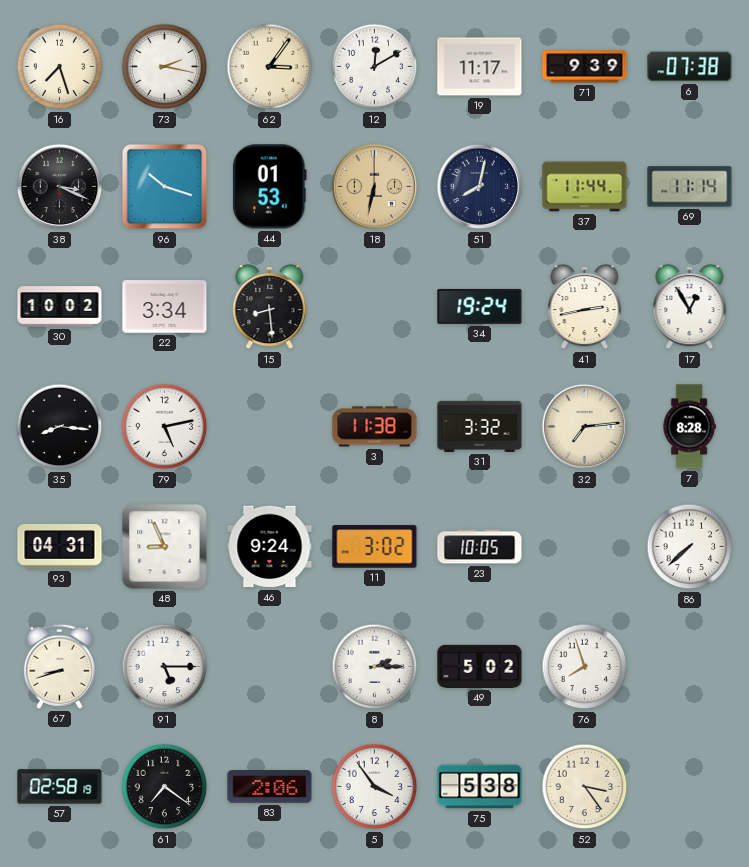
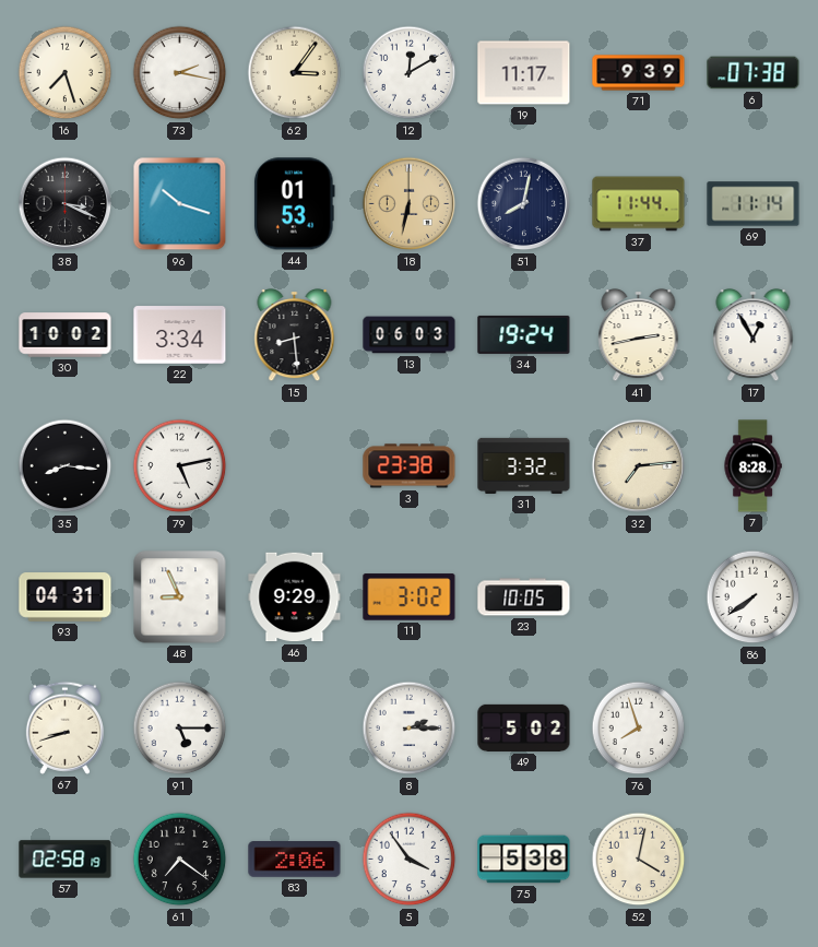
13: none -> 06:03 (410, 335)
3: 11:38 -> 23:38 (410, 466)
46: 9:24 -> 9:29 (295, 597)
86: 7:38 -> 7:39 (754, 597)
52: 3:24 -> 4:02 (639, 860)
